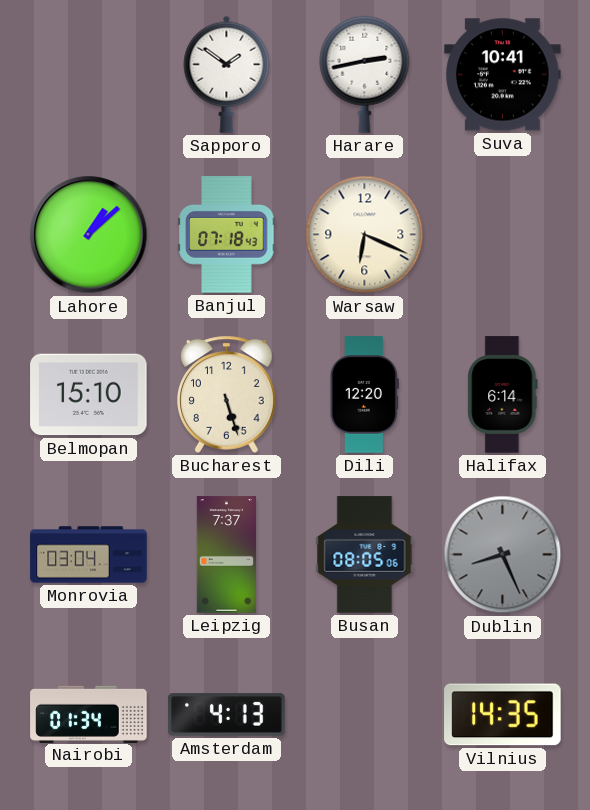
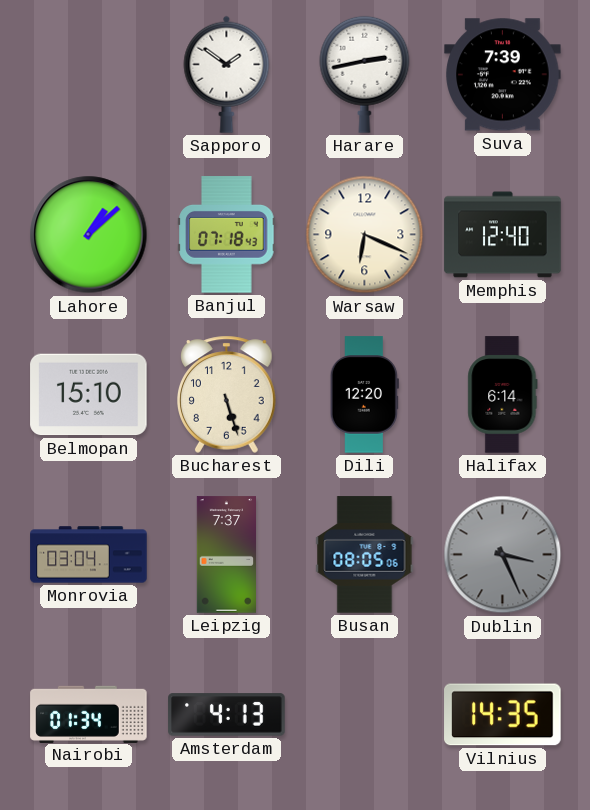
Suva: 10:41 -> 7:39 (503, 75)
Memphis: none -> 12:40 (503, 235)
Dublin: 8:26 -> 3:26 (503, 555)
